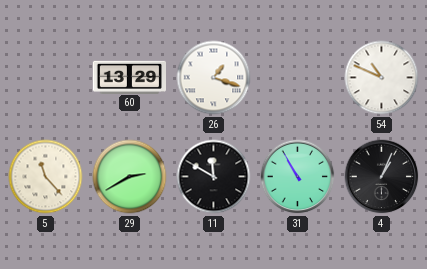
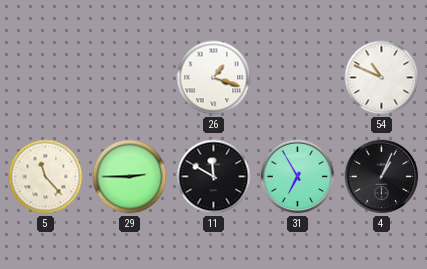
60: 13:29 -> none (129, 77)
29: 2:40 -> 2:45 (130, 177)
31: 10:55 -> 6:55 (298, 177)
